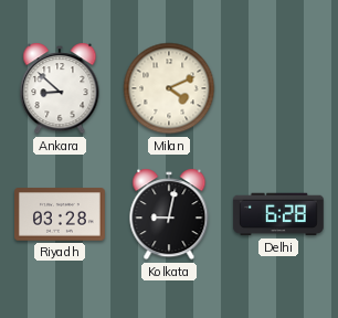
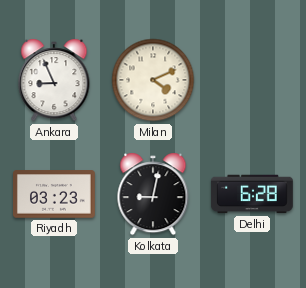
Ankara: 8:52 -> 8:56 (54, 80)
Riyadh: 03:28 -> 03:23 (55, 194)
